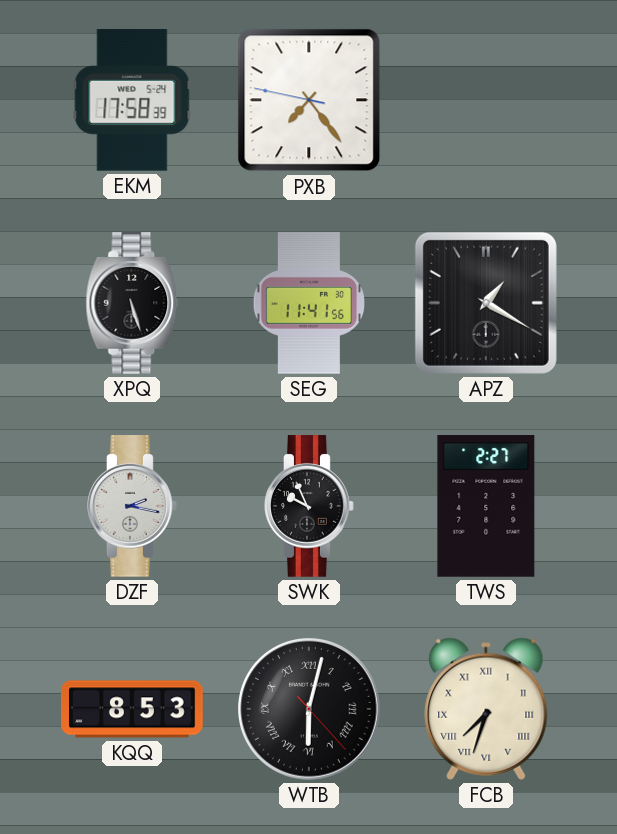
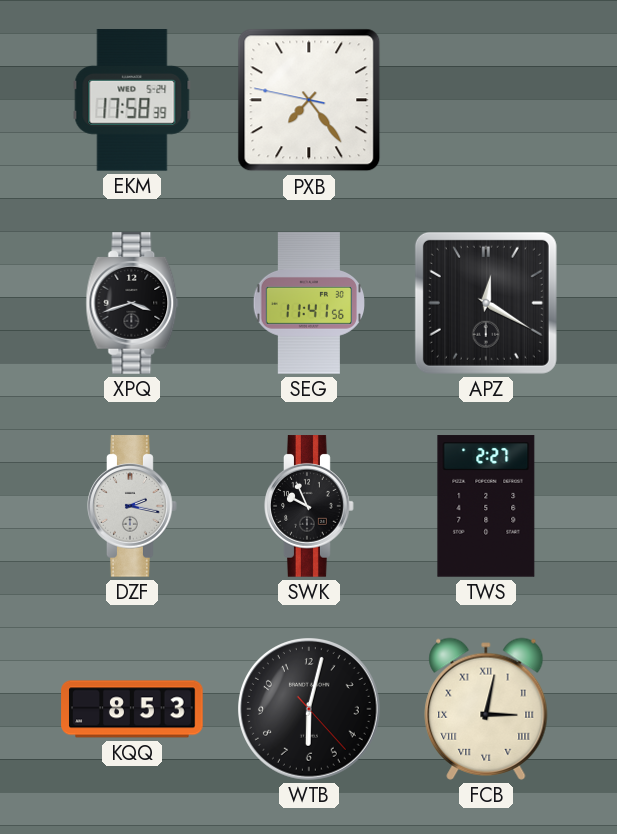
XPQ: 5:27 -> 3:42 (132, 303)
APZ: 1:20 -> 12:20 (486, 303)
WTB numerals: Roman -> Arabic (310, 710)
FCB: 7:33 -> 3:02 (486, 709)
